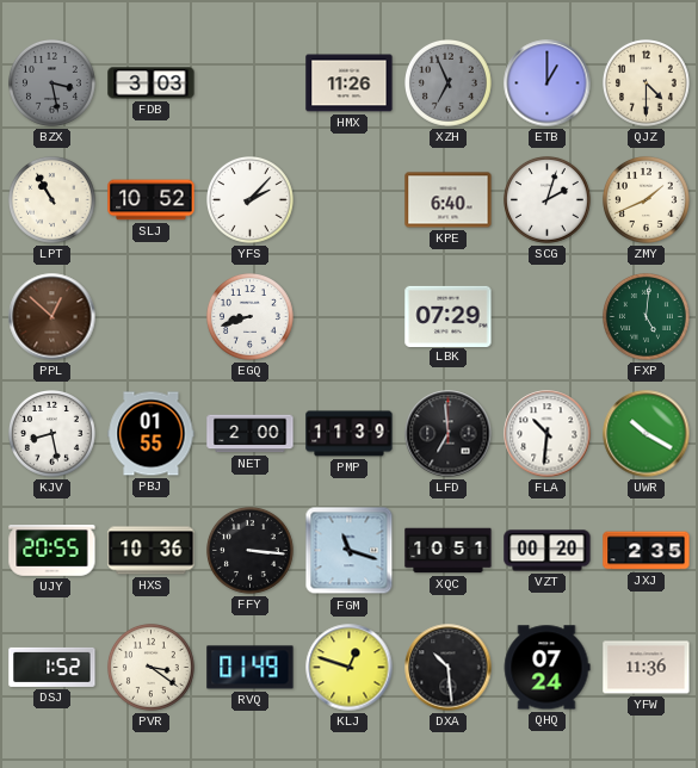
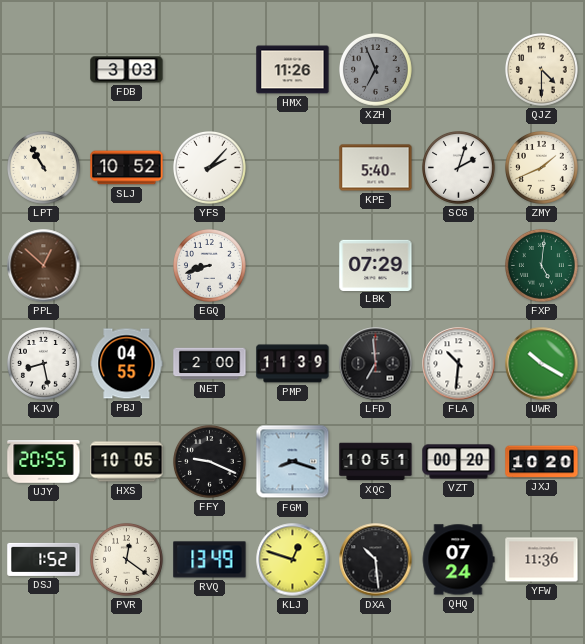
BZX: 3:28 -> none (52, 83)
ETB: 1:00 -> none (548, 83)
KPE: 6:40 -> 5:40 (376, 168)
PBJ: 01:55 -> 04:55 (127, 364)
HXS: 10:36 -> 10:05 (127, 462)
FFY: 3:16 -> 9:19 (210, 462)
FGM: 11:18 -> 8:18 (293, 462)
JXJ: 2:35 -> 10:20 (542, 462)
PVR: 3:21 -> 12:21 (127, 560)
RVQ: 01:49 -> 13:49 (210, 560)
